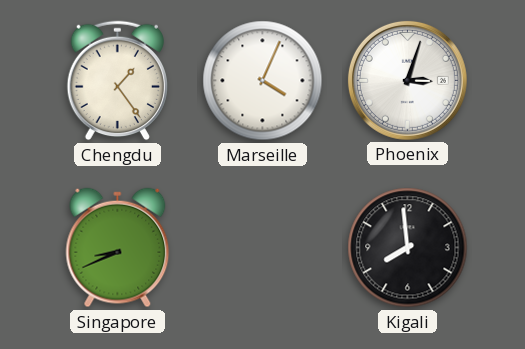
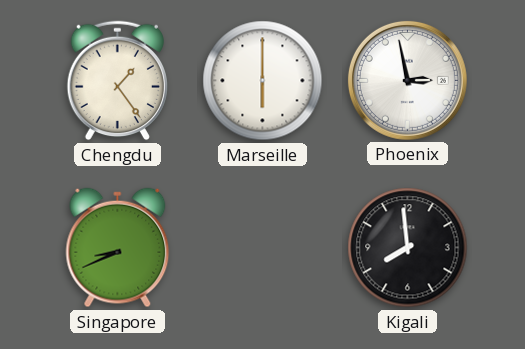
Marseille: 4:04 -> 6:00 (263, 81)
Phoenix: 3:03 -> 2:58 (407, 80)
